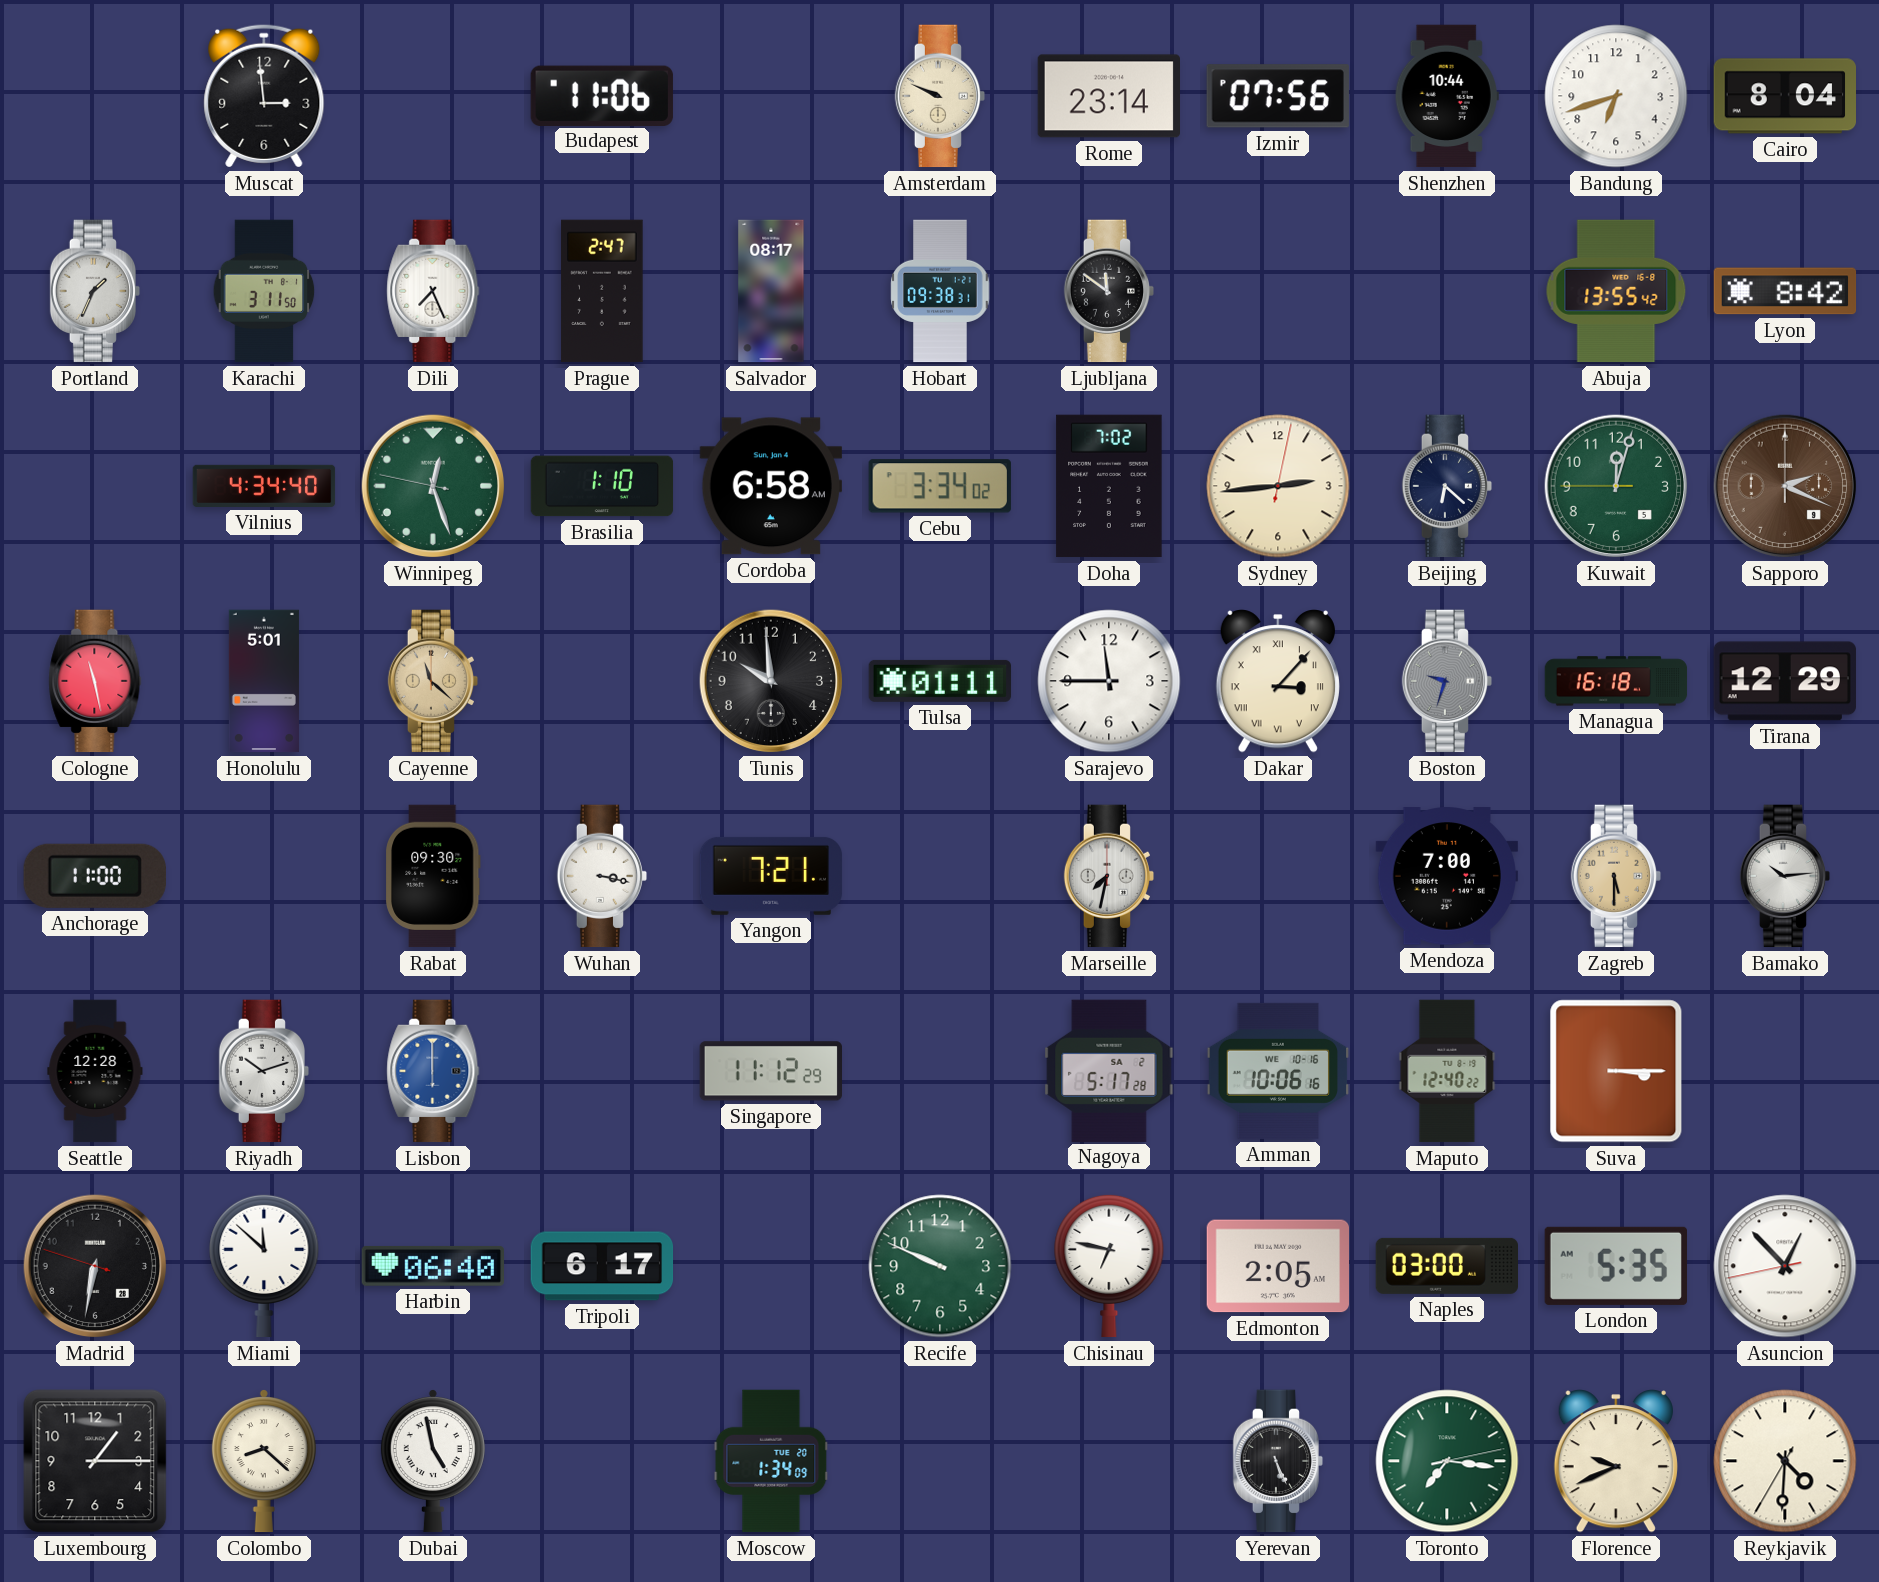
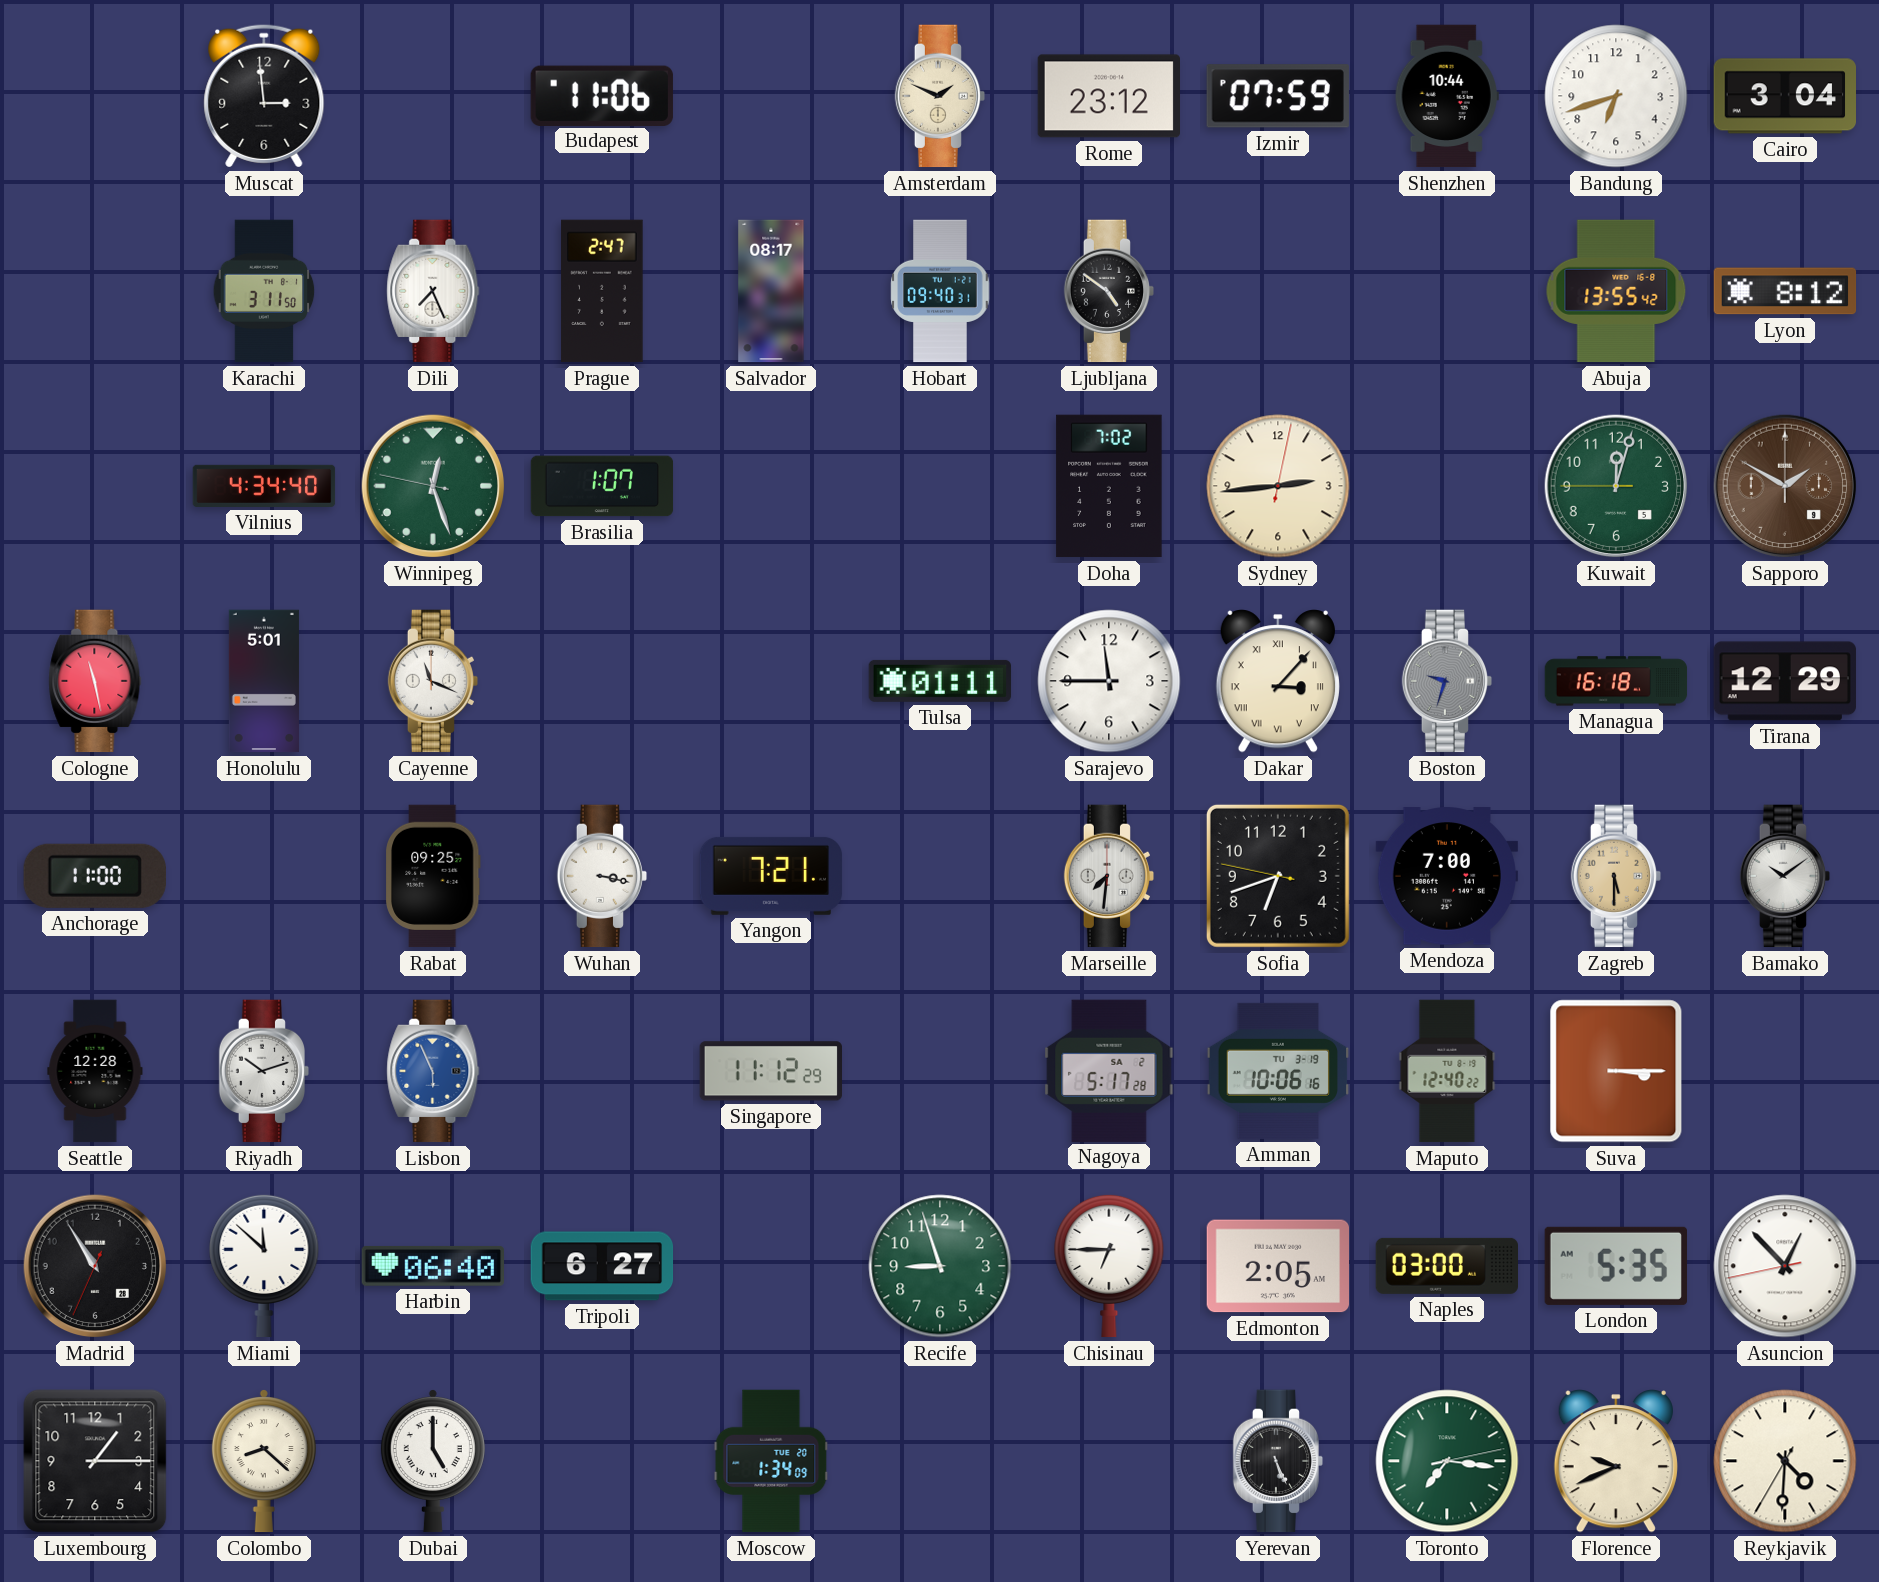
Amsterdam: 9:49 -> 1:49 (940, 96)
Rome: 23:14 -> 23:12 (1108, 96)
Izmir: 07:56 -> 07:59 (1278, 96)
Cairo: 8:04 -> 3:04 (1785, 96)
Portland: 1:34 -> none (95, 291)
Hobart: 09:38 -> 09:40 (940, 291)
Ljubljana: 11:51 -> 4:51 (1109, 291)
Lyon: 8:42 -> 8:12 (1785, 291)
Brasilia: 1:10 -> 1:07 (602, 486)
Cordoba: 6:58 -> none (770, 486)
Cebu: 3:34 -> none (940, 486)
Beijing: 6:22 -> none (1447, 486)
Sapporo: 2:19 -> 1:50 (1785, 486)
Cayenne: 11:22 -> 11:19 (433, 681)
Cayenne dial: champagne -> white (433, 681)
Tunis: 9:59 -> none (771, 681)
Rabat: 09:30 -> 09:25 (433, 876)
Marseille: 7:32 -> 7:31 (1109, 876)
Sofia: none -> 6:41 (1278, 876)
Bamako: 10:14 -> 10:09 (1785, 876)
Lisbon: 6:00 -> 5:56 (433, 1071)
Amman date: WE 10-16 -> TU 3-19 (1278, 1071)
Madrid: 6:31 -> 10:54 (95, 1266)
Tripoli: 6:17 -> 6:27 (602, 1266)
Recife: 9:49 -> 8:57 (940, 1266)
Chisinau: 6:47 -> 6:45 (1109, 1266)
Dubai: 4:58 -> 5:00 (433, 1462)
